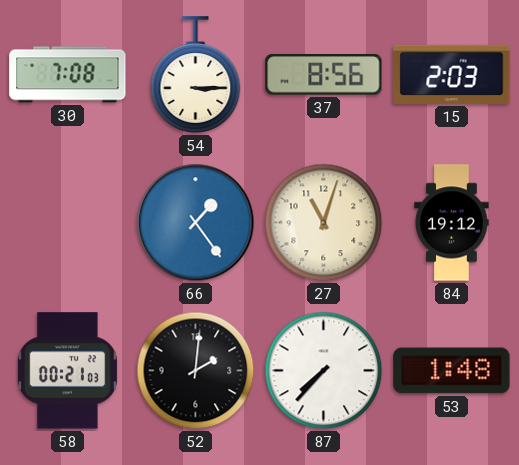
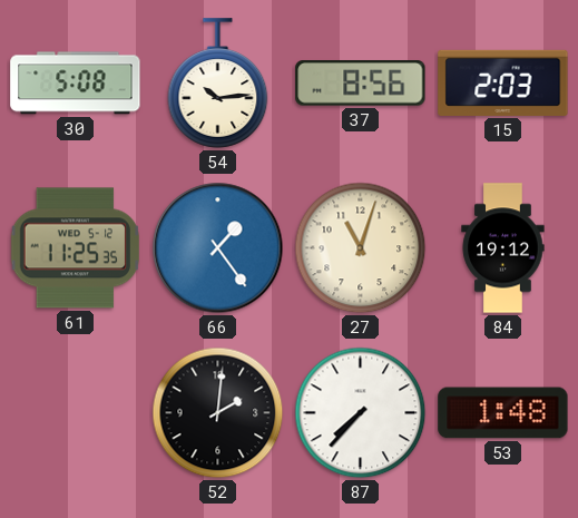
30: 7:08 -> 5:08 (76, 84)
54: 3:15 -> 10:14 (218, 84)
61: none -> 11:25 (75, 248)
58: 00:21 -> none (67, 371)
